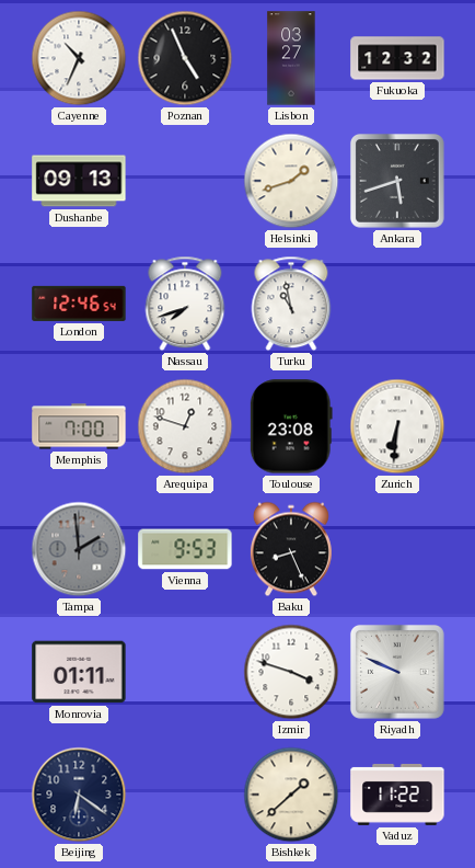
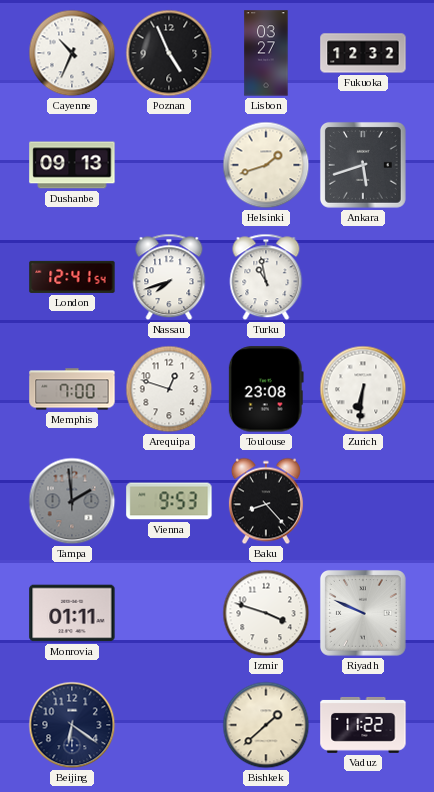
London: 12:46 -> 12:41 (72, 277)
Baku: 8:26 -> 8:23 (266, 501)
